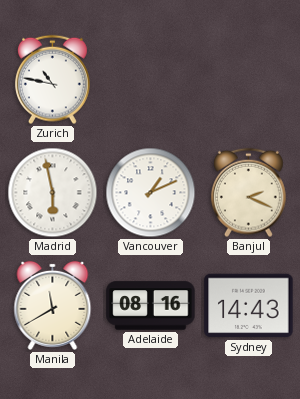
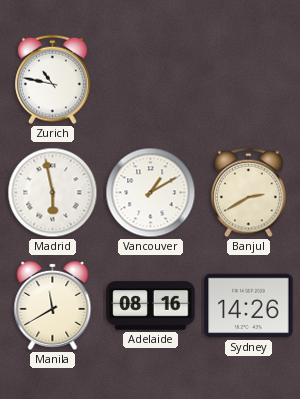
Vancouver: 1:11 -> 1:10 (151, 193)
Banjul: 2:19 -> 2:40 (248, 193)
Sydney: 14:43 -> 14:26 (249, 306)
